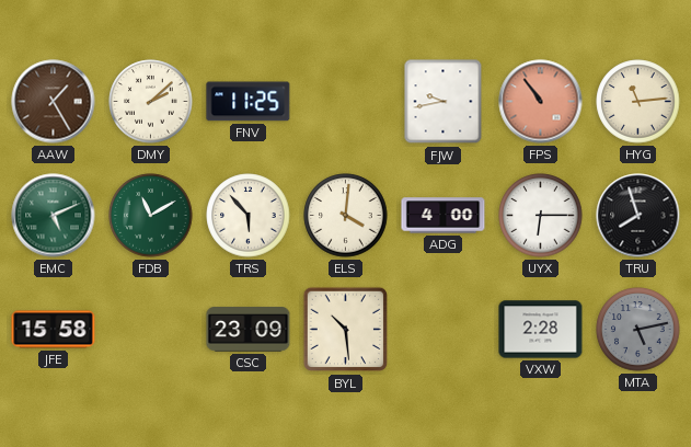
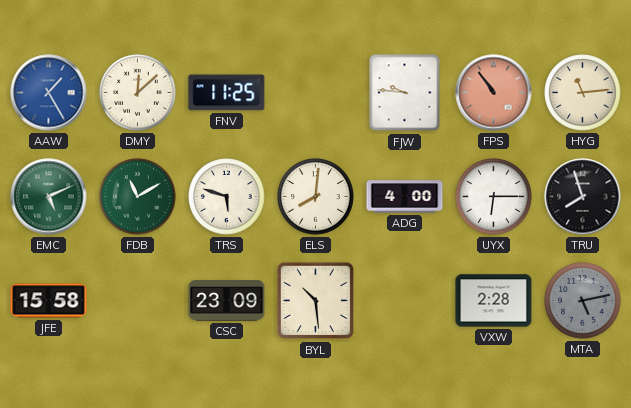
AAW dial: brown -> blue (49, 93)
DMY: 2:08 -> 12:08 (138, 93)
FJW: 9:43 -> 9:46 (405, 93)
TRS: 5:53 -> 5:48 (227, 197)
ELS: 4:01 -> 8:01 (316, 197)
